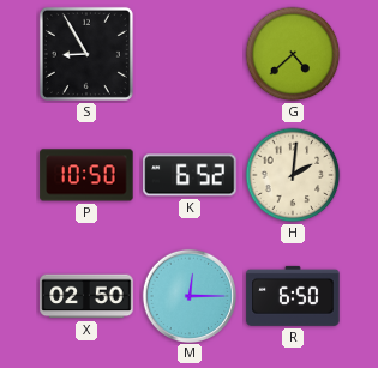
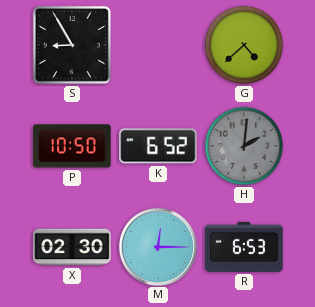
H dial: cream -> grey (244, 146)
X: 02:50 -> 02:30 (72, 247)
R: 6:50 -> 6:53 (244, 247)
